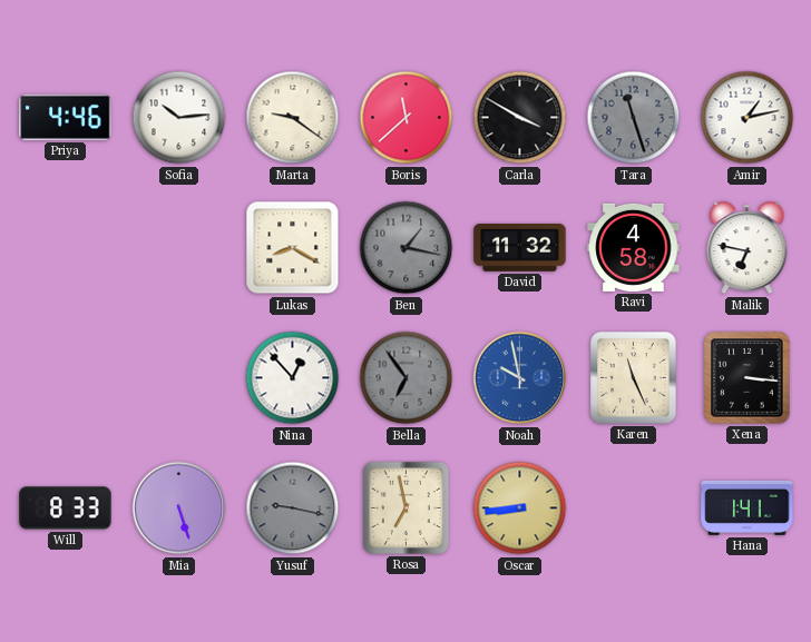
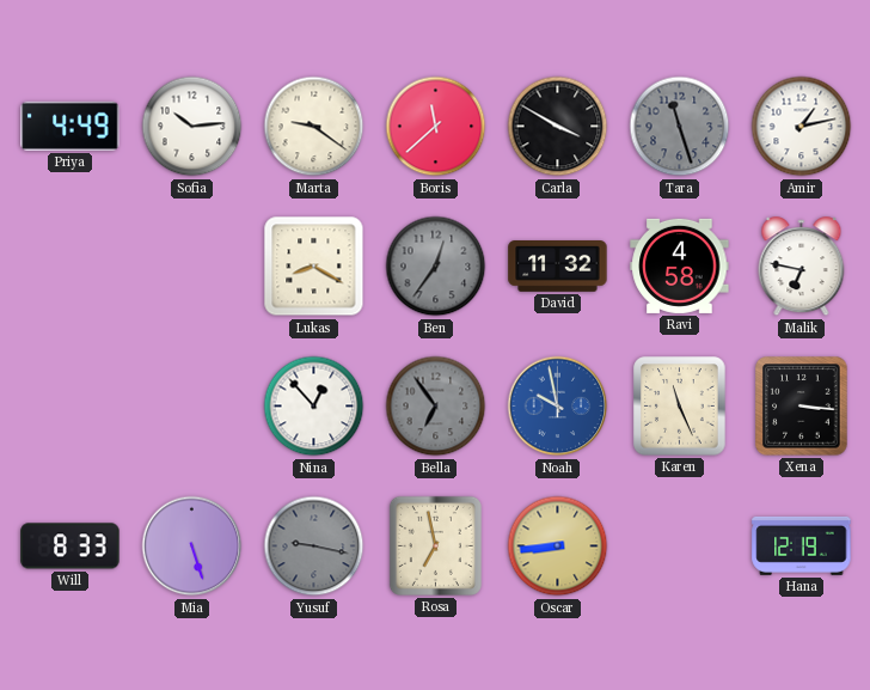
Priya: 4:46 -> 4:49 (71, 126)
Ben: 1:17 -> 12:36 (436, 267)
Hana: 1:41 -> 12:19 (802, 545)
